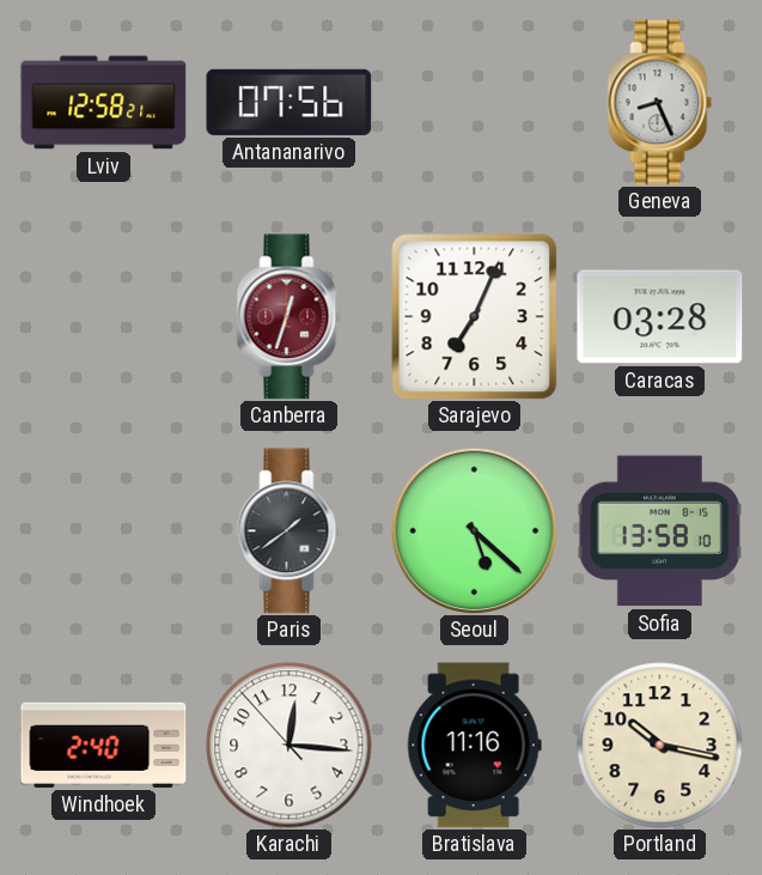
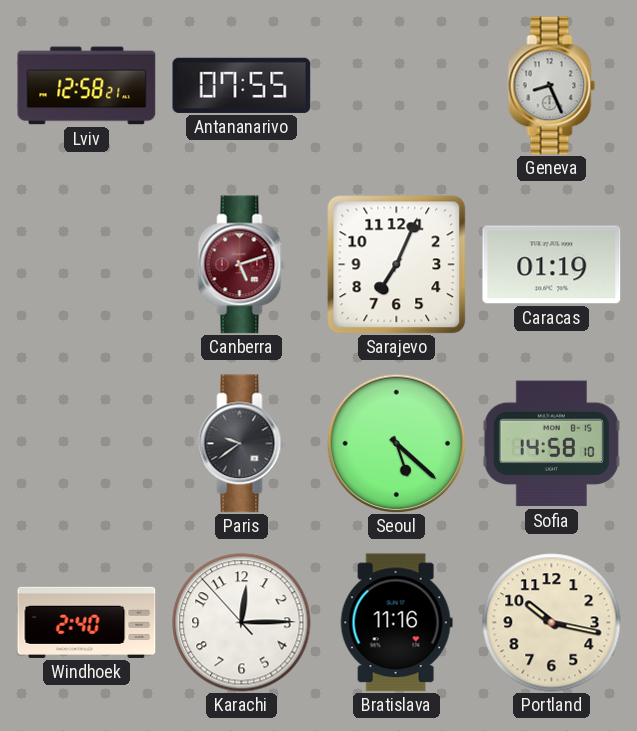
Antananarivo: 07:56 -> 07:55 (242, 85)
Canberra: 12:33 -> 5:12 (242, 265)
Caracas: 03:28 -> 01:19 (552, 265)
Paris: 1:39 -> 9:39 (242, 444)
Sofia: 13:58 -> 14:58 (551, 444)
Karachi: 12:15 -> 12:14 (242, 623)
